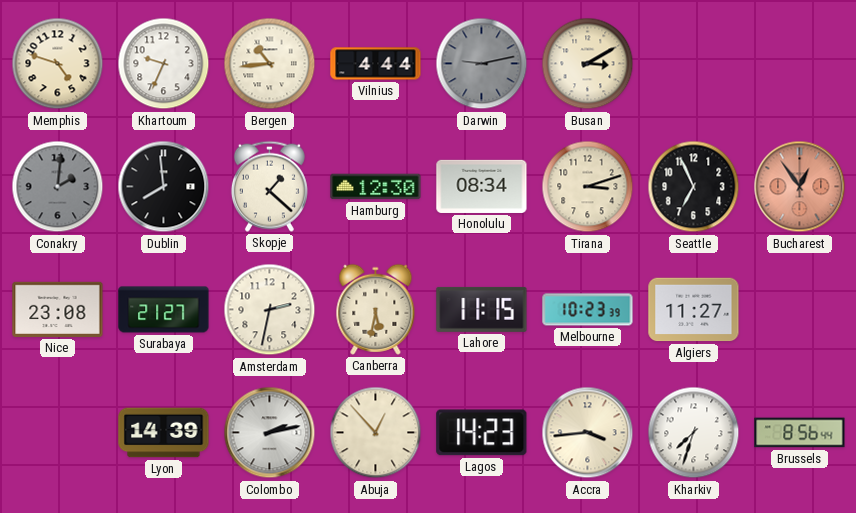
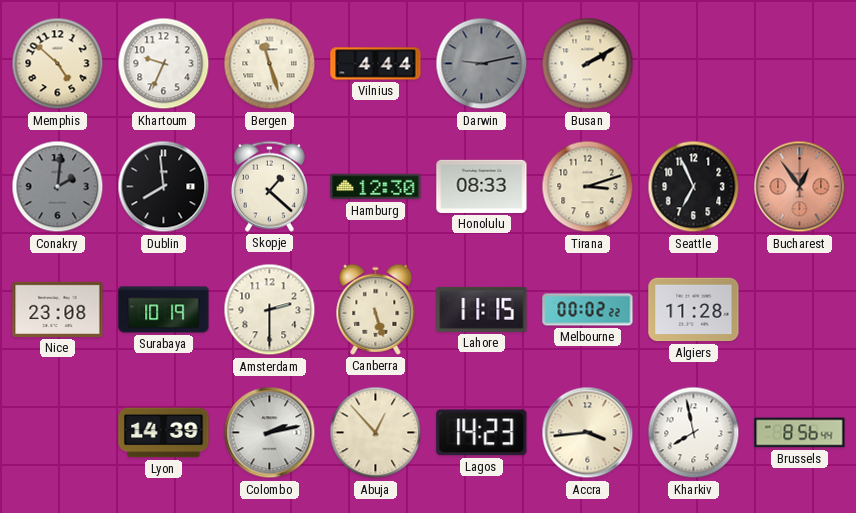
Memphis: 4:48 -> 4:52 (58, 64)
Bergen: 10:44 -> 11:27 (270, 64)
Busan: 3:10 -> 2:10 (588, 64)
Honolulu: 08:34 -> 08:33 (482, 186)
Surabaya: 21:27 -> 10:19 (164, 310)
Amsterdam: 2:32 -> 2:30 (270, 310)
Canberra: 5:32 -> 5:27 (376, 309)
Melbourne: 10:23 -> 00:02 (588, 310)
Algiers: 11:27 -> 11:28 (694, 310)
Kharkiv: 7:33 -> 7:58 (694, 433)
